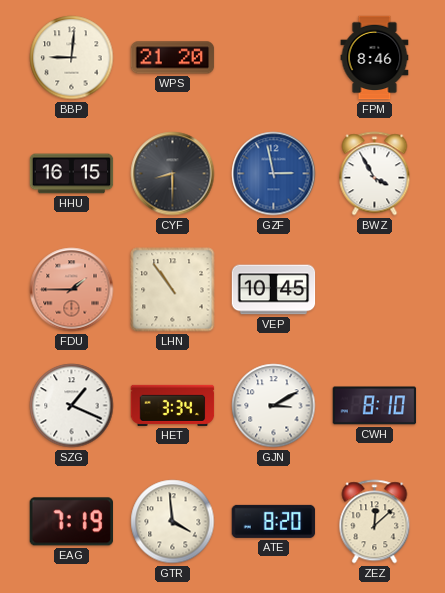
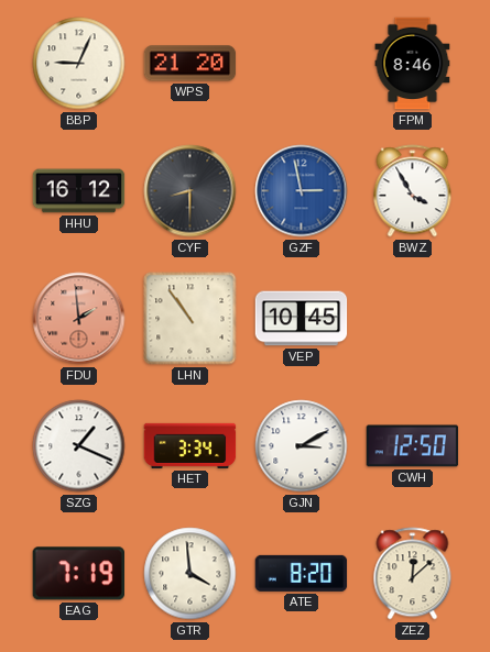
BBP: 9:01 -> 9:04 (79, 64)
HHU: 16:15 -> 16:12 (79, 191)
FDU: 1:45 -> 1:59 (79, 319)
CWH: 8:10 -> 12:50 (413, 446)
